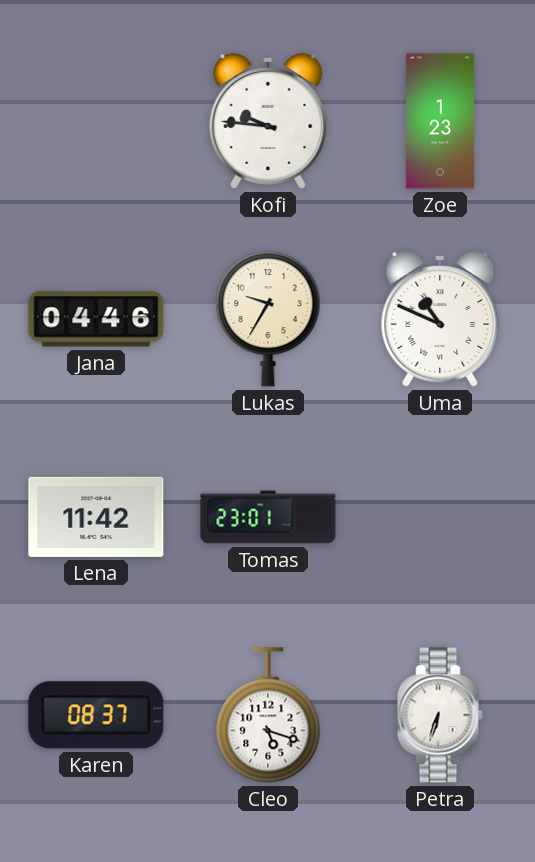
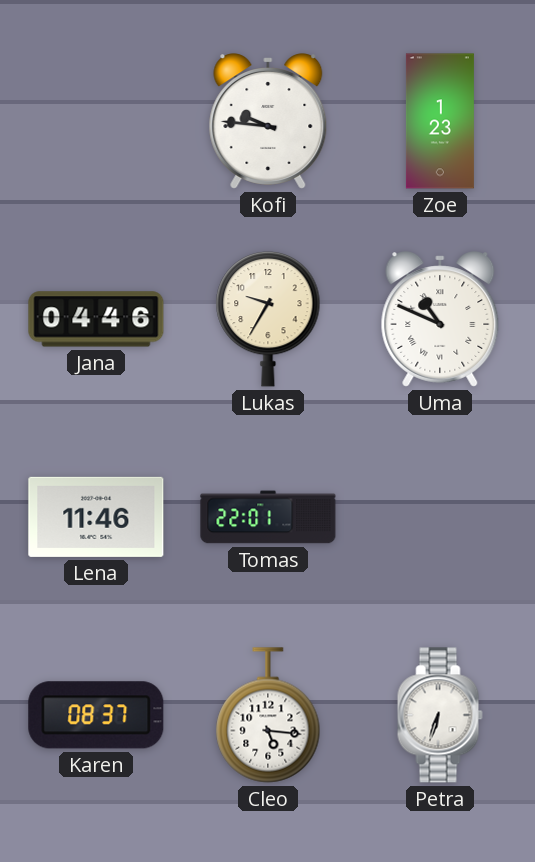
Lena: 11:42 -> 11:46 (96, 517)
Tomas: 23:01 -> 22:01 (268, 517)
Cleo: 5:18 -> 5:16 (268, 715)
